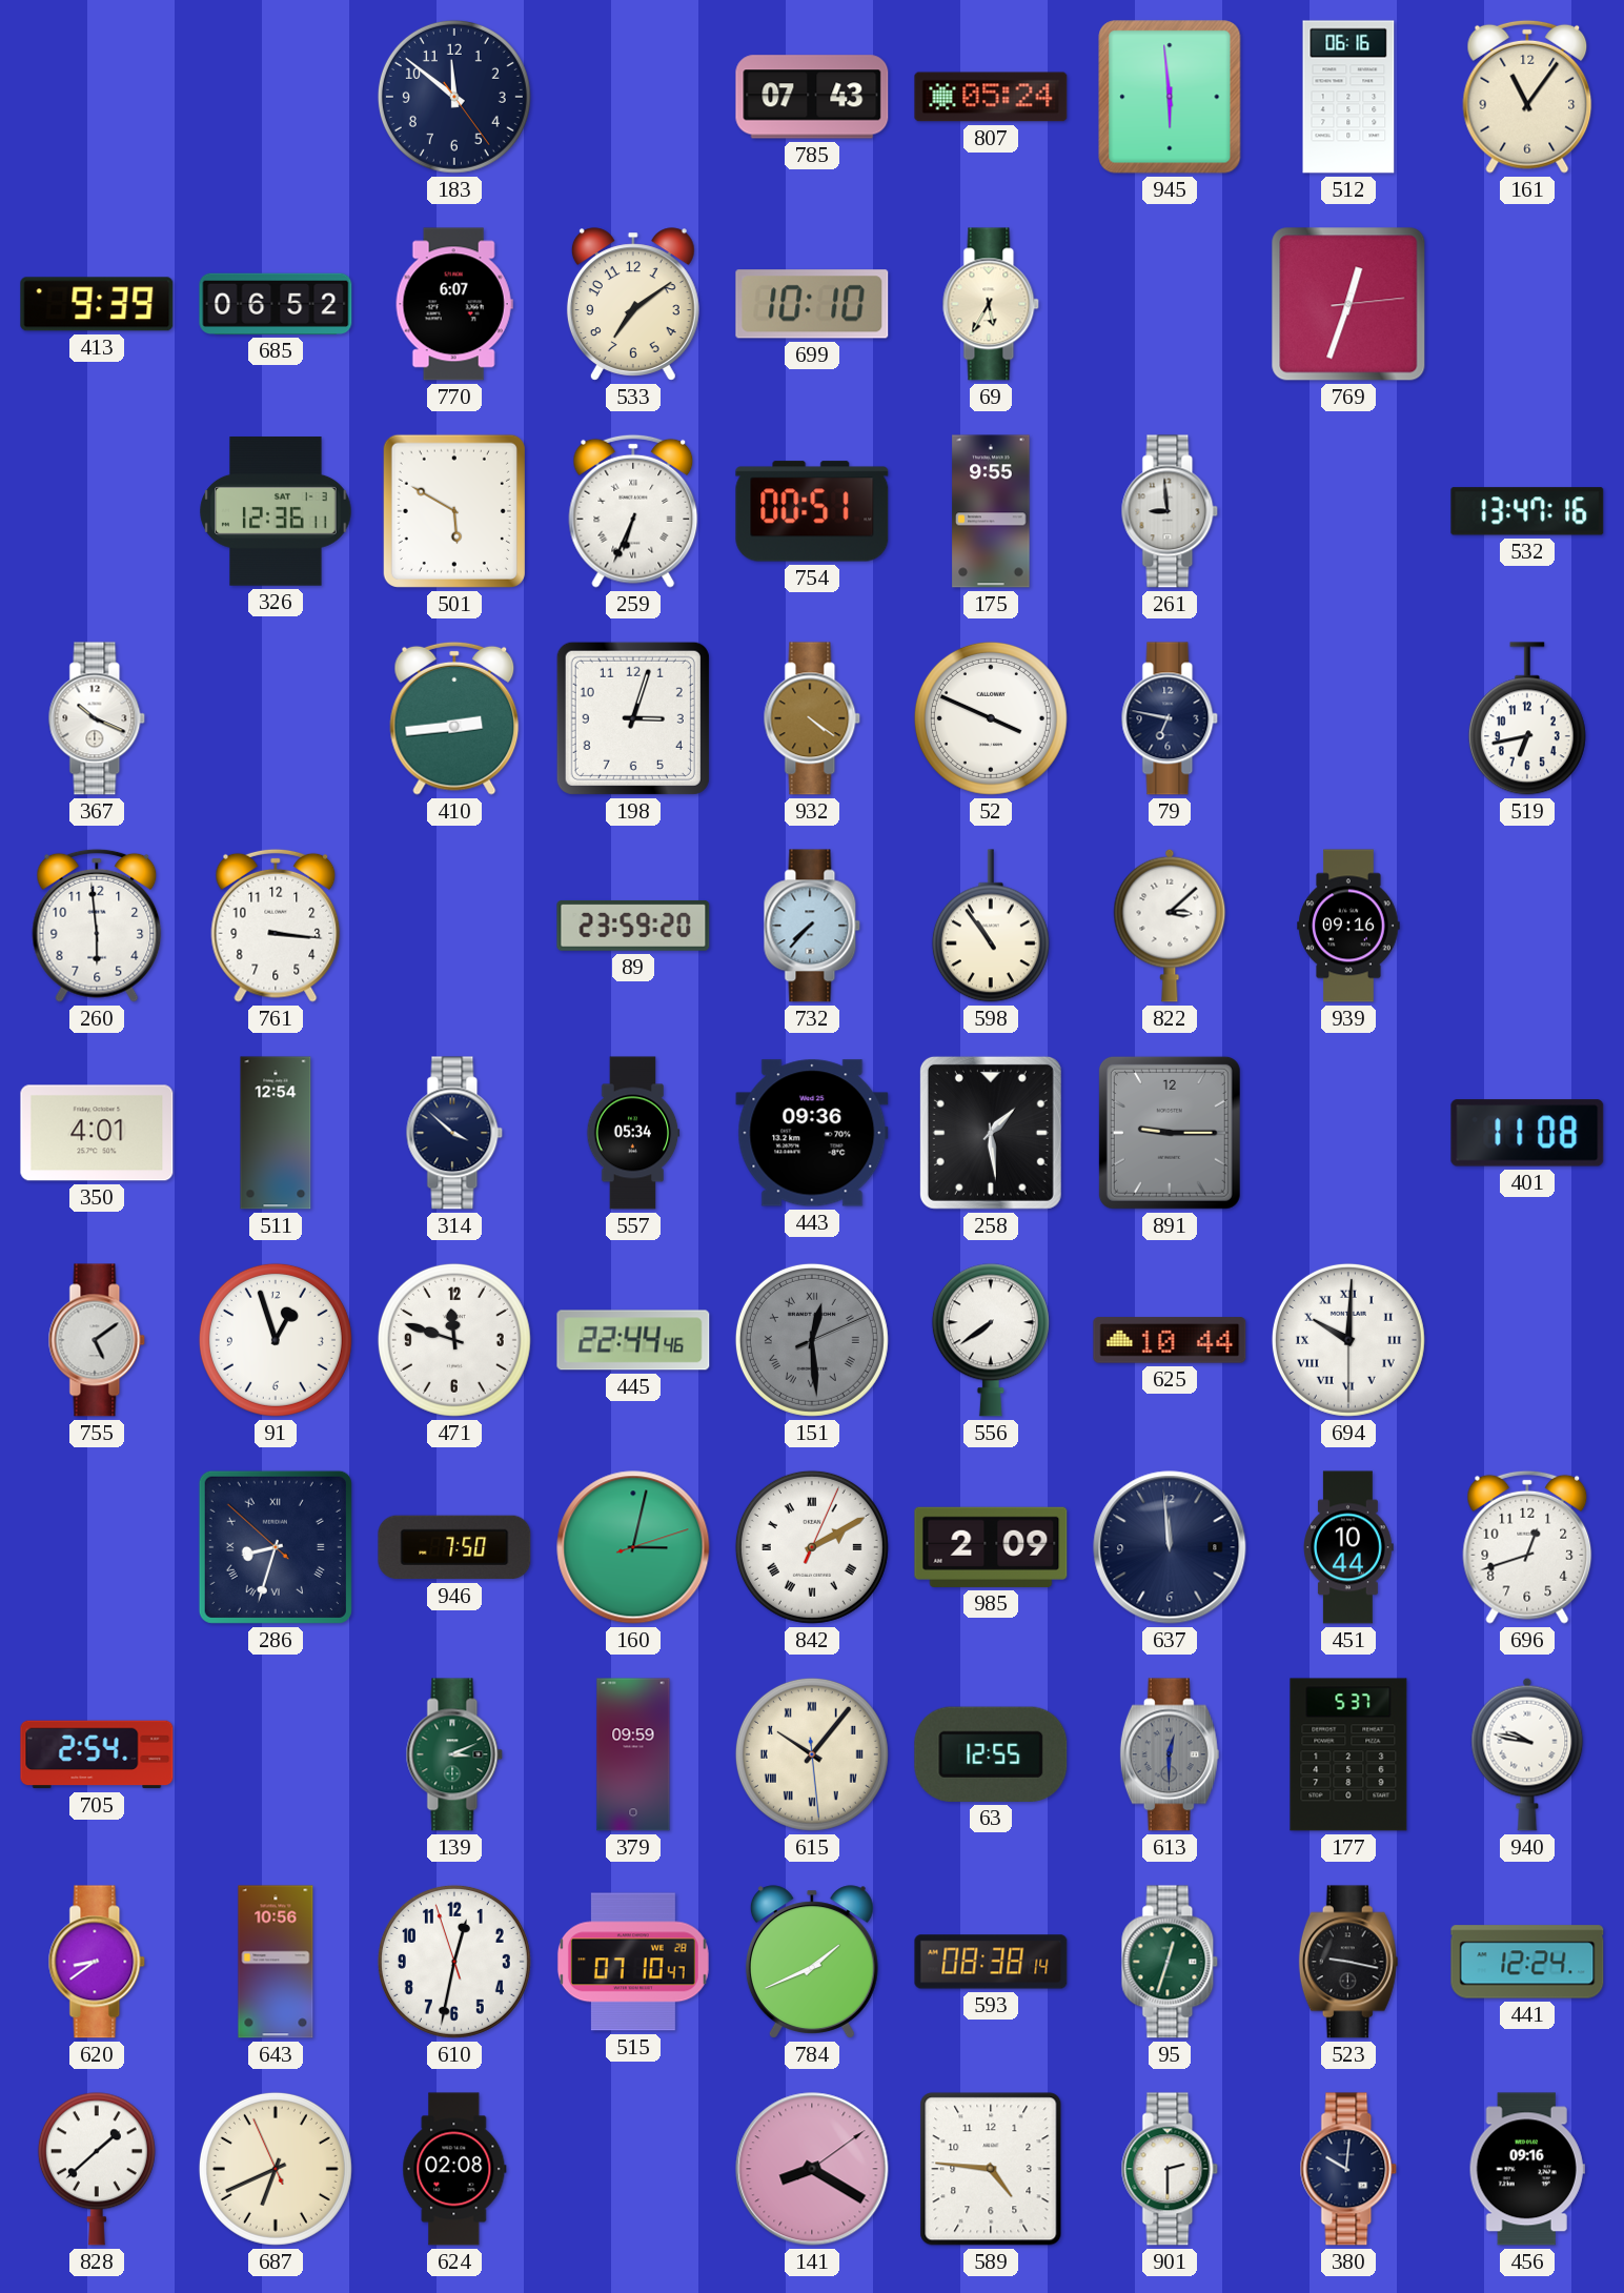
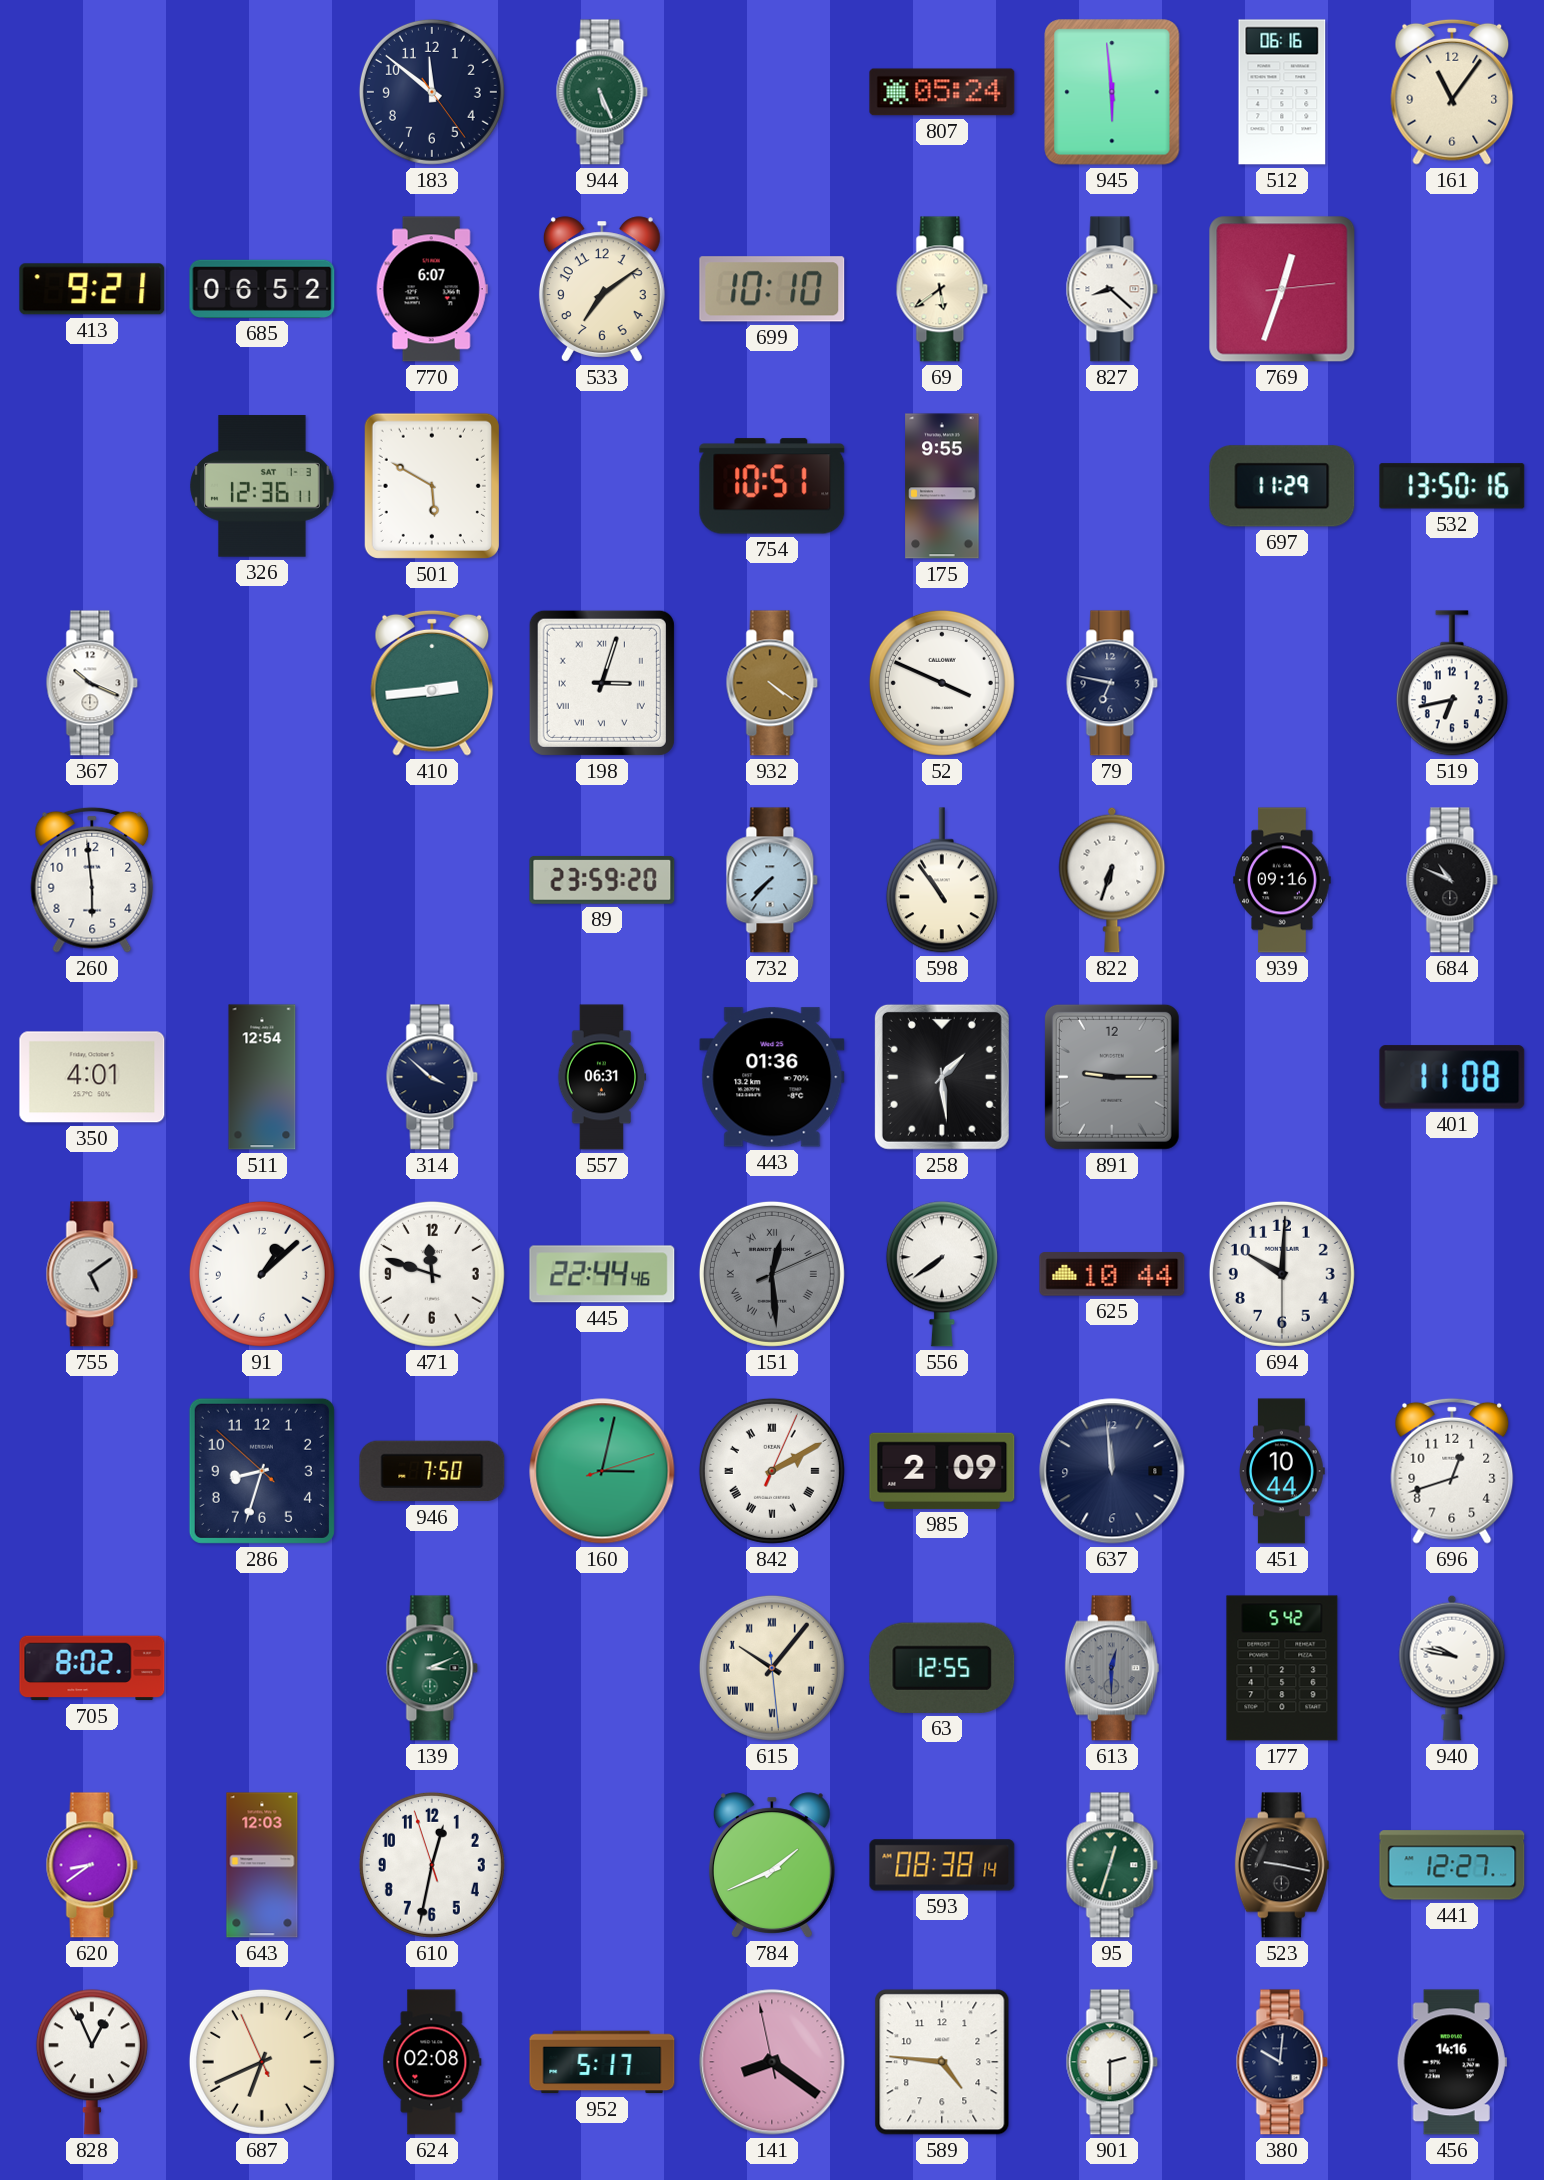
944: none -> 5:26 (602, 92)
785: 07:43 -> none (812, 97)
413: 9:39 -> 9:21 (92, 289)
69: 5:35 -> 5:39 (942, 289)
827: none -> 8:22 (1112, 289)
259: 6:34 -> none (633, 511)
754: 00:51 -> 10:51 (772, 486)
261: 8:59 -> none (1170, 511)
697: none -> 11:29 (1282, 486)
532: 13:47 -> 13:50 (1452, 486)
198 numerals: Arabic -> Roman (602, 683)
761: 3:16 -> none (276, 926)
822: 3:08 -> 6:33 (1112, 880)
684: none -> 10:49 (1452, 880)
557: 05:34 -> 06:31 (602, 1077)
443: 09:36 -> 01:36 (772, 1077)
91: 12:57 -> 1:08 (262, 1274)
694 numerals: Roman -> Arabic (1282, 1274)
286 numerals: Roman -> Arabic (262, 1471)
705: 2:54 -> 8:02 (92, 1668)
379: 09:59 -> none (633, 1754)
177: 5:37 -> 5:42 (1282, 1668)
643: 10:56 -> 12:03 (262, 1865)
515: 07:10 -> none (633, 1962)
441: 12:24 -> 12:27 (1452, 1865)
828: 1:38 -> 12:56 (92, 2062)
952: none -> 5:17 (602, 2062)
141: 8:20:09 -> 8:20:58 (772, 2062)
456: 09:16 -> 14:16 (1452, 2062)
